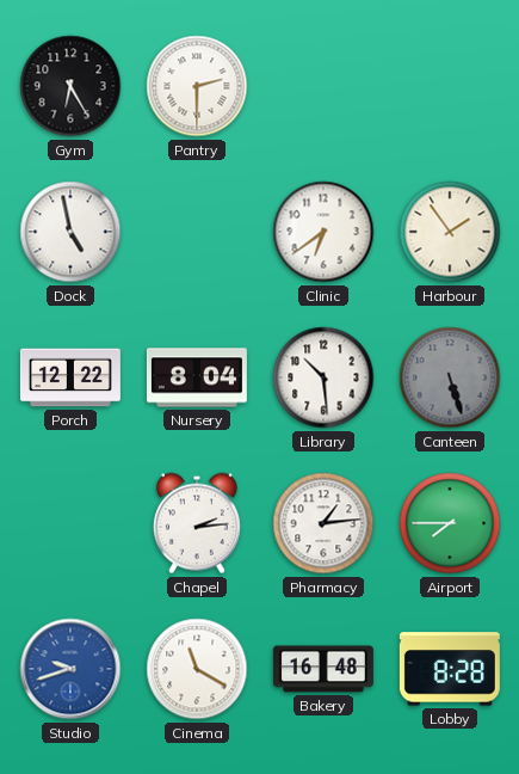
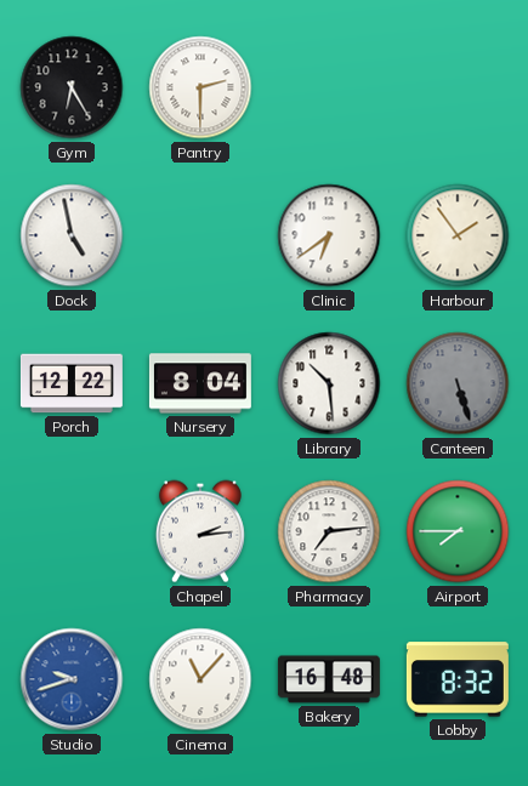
Pharmacy: 1:14 -> 7:14 (329, 531)
Cinema: 11:20 -> 11:07 (200, 679)
Lobby: 8:28 -> 8:32 (458, 679)
